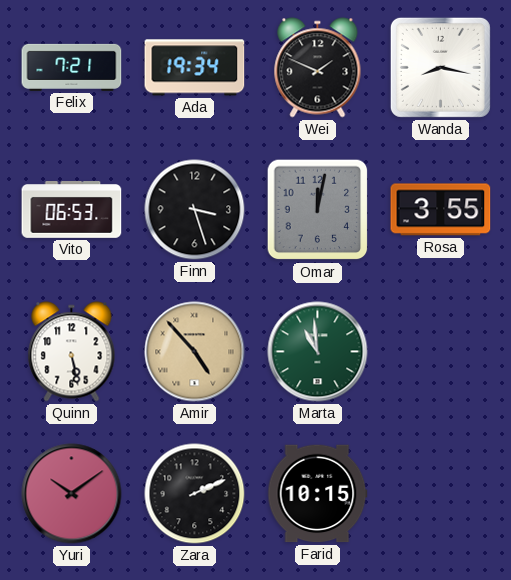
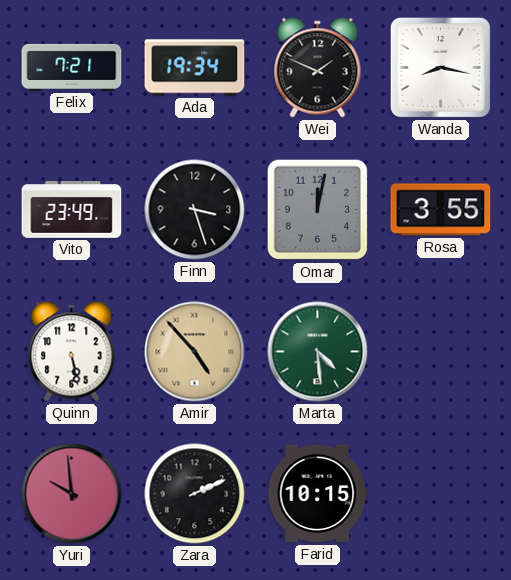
Vito: 06:53 -> 23:49 (72, 210)
Marta: 10:59 -> 4:29 (318, 352)
Yuri: 10:09 -> 9:59 (72, 494)
